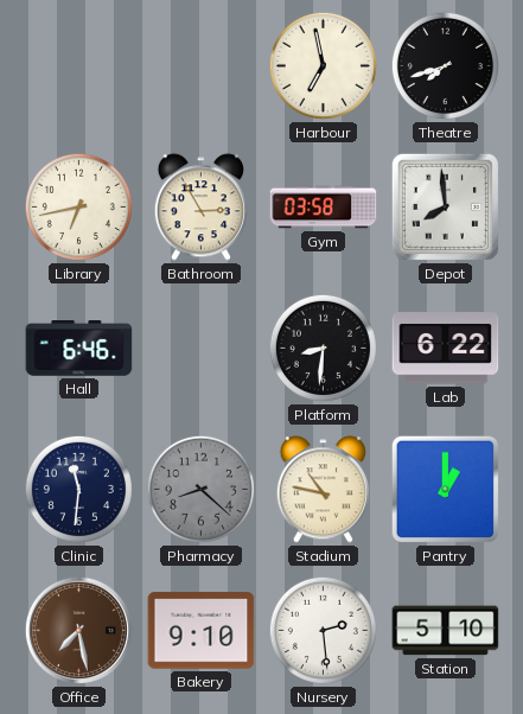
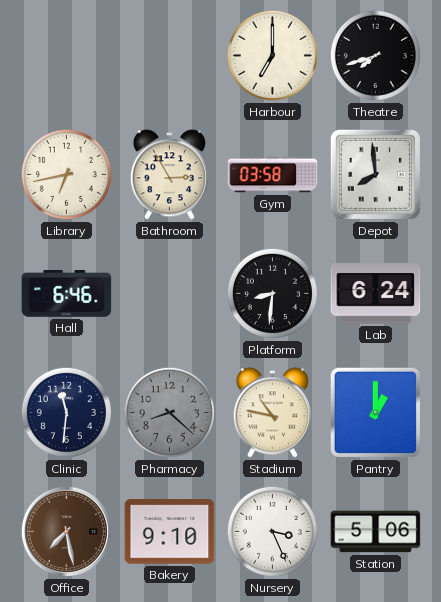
Harbour: 6:58 -> 7:00 (272, 55)
Lab: 6:22 -> 6:24 (376, 294)
Nursery: 2:29 -> 3:26 (272, 531)
Station: 5:10 -> 5:06 (376, 532)
